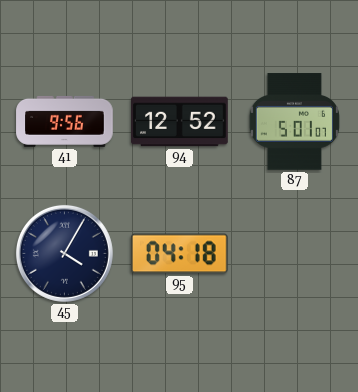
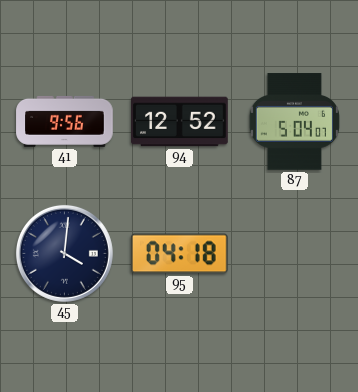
87: 5:01 -> 5:04 (294, 122)
45: 4:05 -> 4:01 (64, 253)
